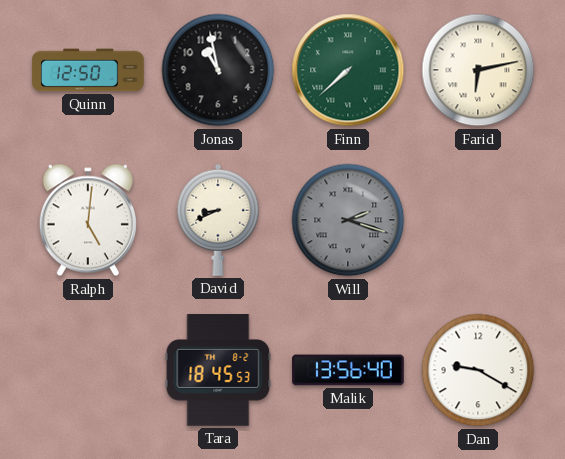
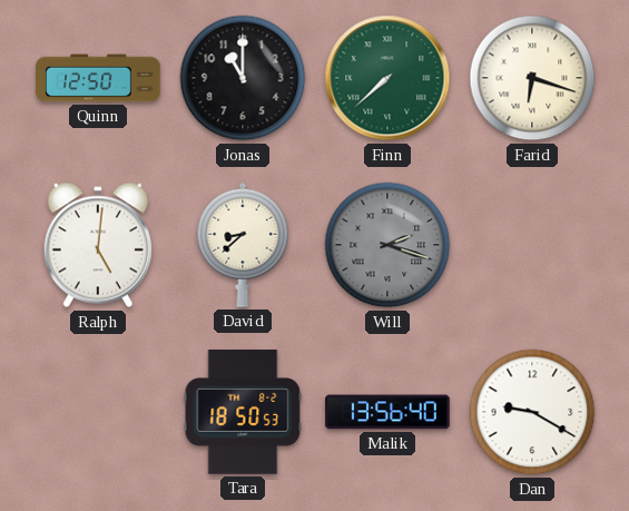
Jonas: 10:58 -> 11:00 (243, 78)
Farid: 6:13 -> 6:18 (532, 78)
David: 8:41 -> 8:38 (243, 245)
Tara: 18:45 -> 18:50 (243, 412)
